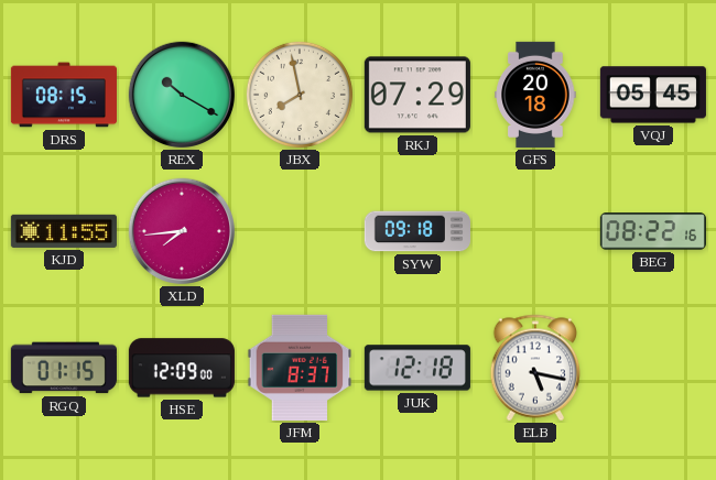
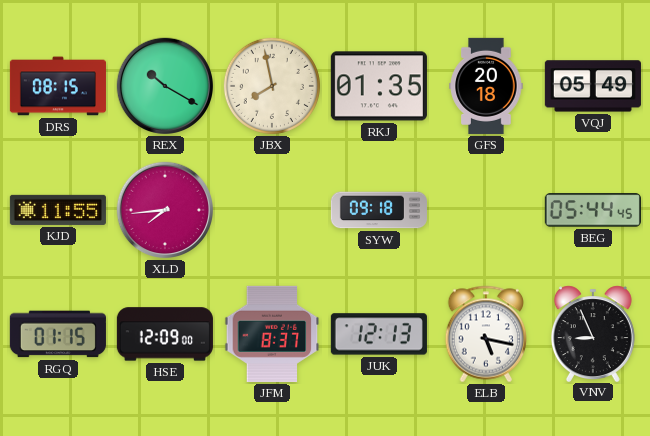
RKJ: 07:29 -> 01:35 (379, 86)
VQJ: 05:45 -> 05:49 (593, 86)
BEG: 08:22 -> 05:44 (593, 210)
JUK: 12:18 -> 12:13 (379, 334)
VNV: none -> 8:56 (593, 333)
